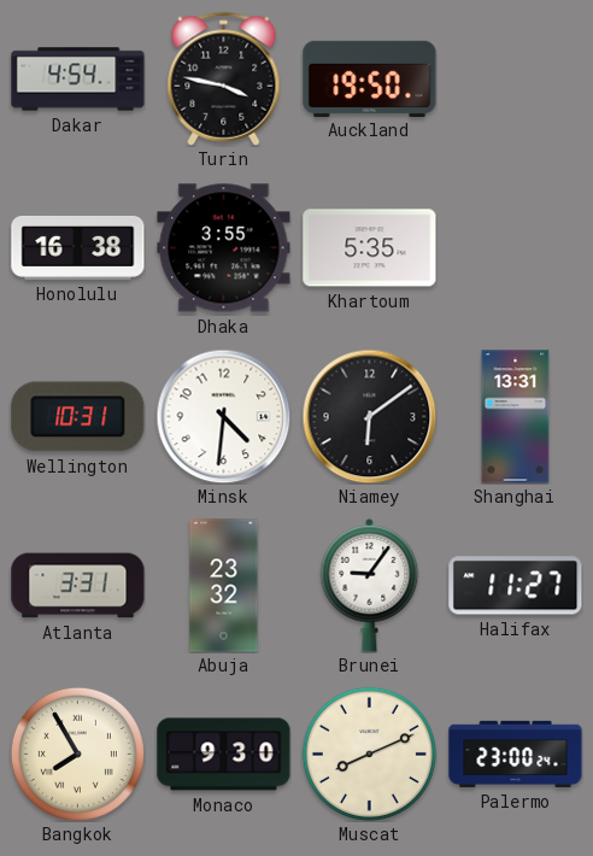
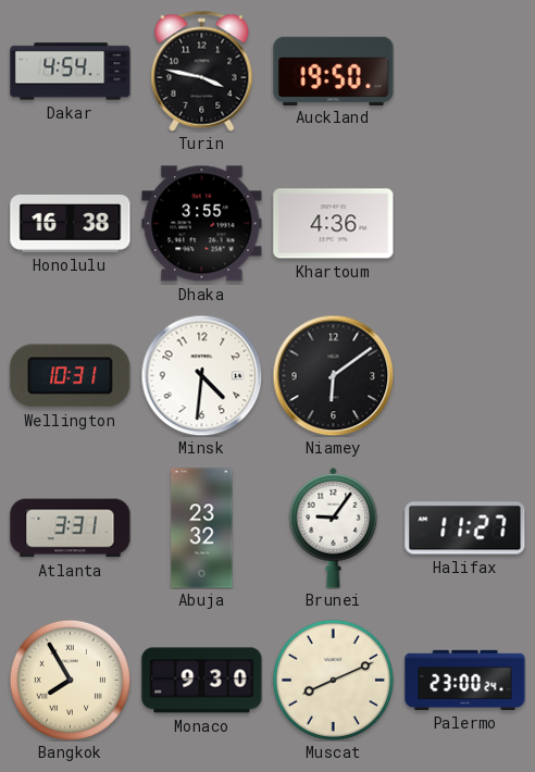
Khartoum: 5:35 -> 4:36 (334, 224)
Shanghai: 13:31 -> none (516, 417)
